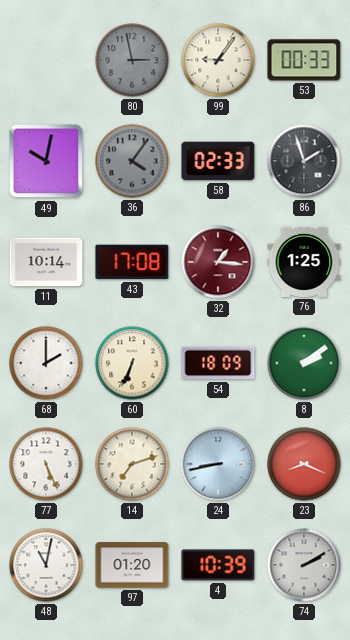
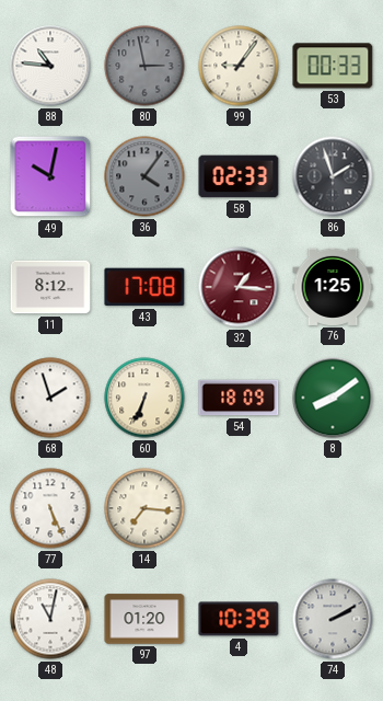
88: none -> 10:46 (50, 66)
11: 10:14 -> 8:12 (50, 287)
68: 2:00 -> 1:57 (50, 398)
8: 2:09 -> 8:09 (333, 398)
14: 7:12 -> 7:16 (144, 508)
24: 8:43 -> none (218, 464)
23: 8:19 -> none (304, 464)
